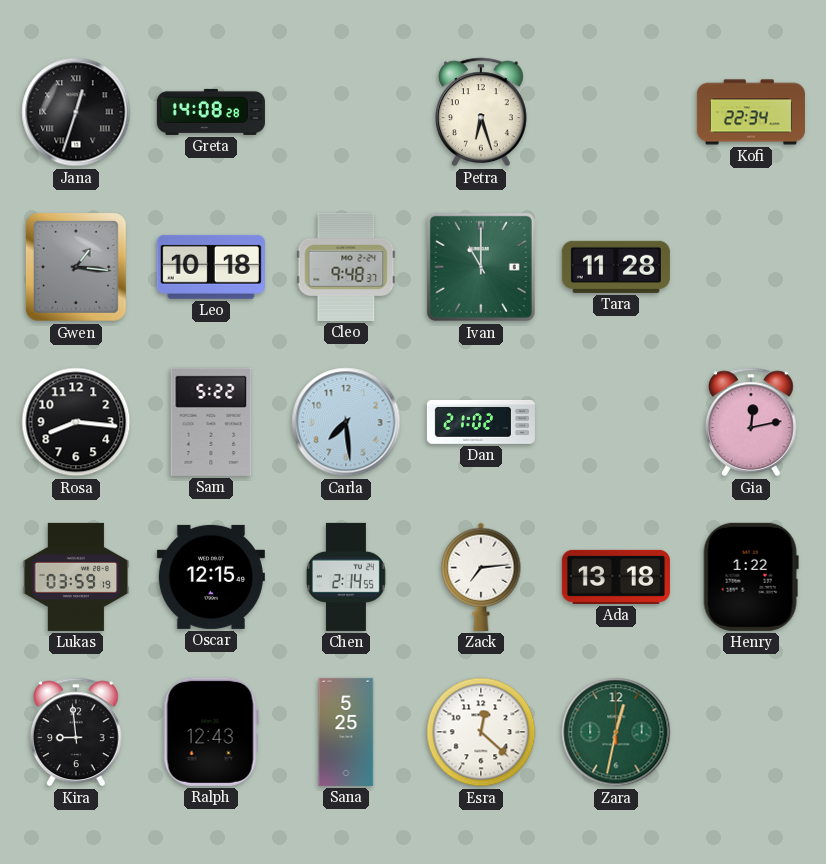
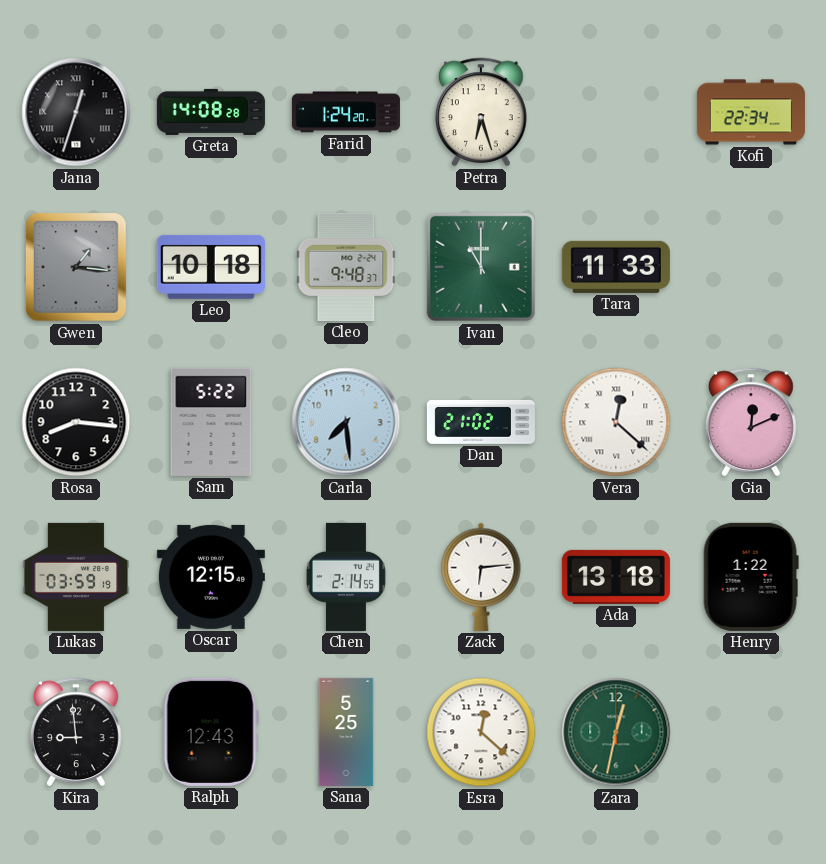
Farid: none -> 1:24 (346, 112)
Tara: 11:28 -> 11:33 (616, 267)
Vera: none -> 12:22 (616, 422)
Gia: 12:13 -> 12:11 (752, 422)
Zack: 7:14 -> 6:14 (481, 577)
